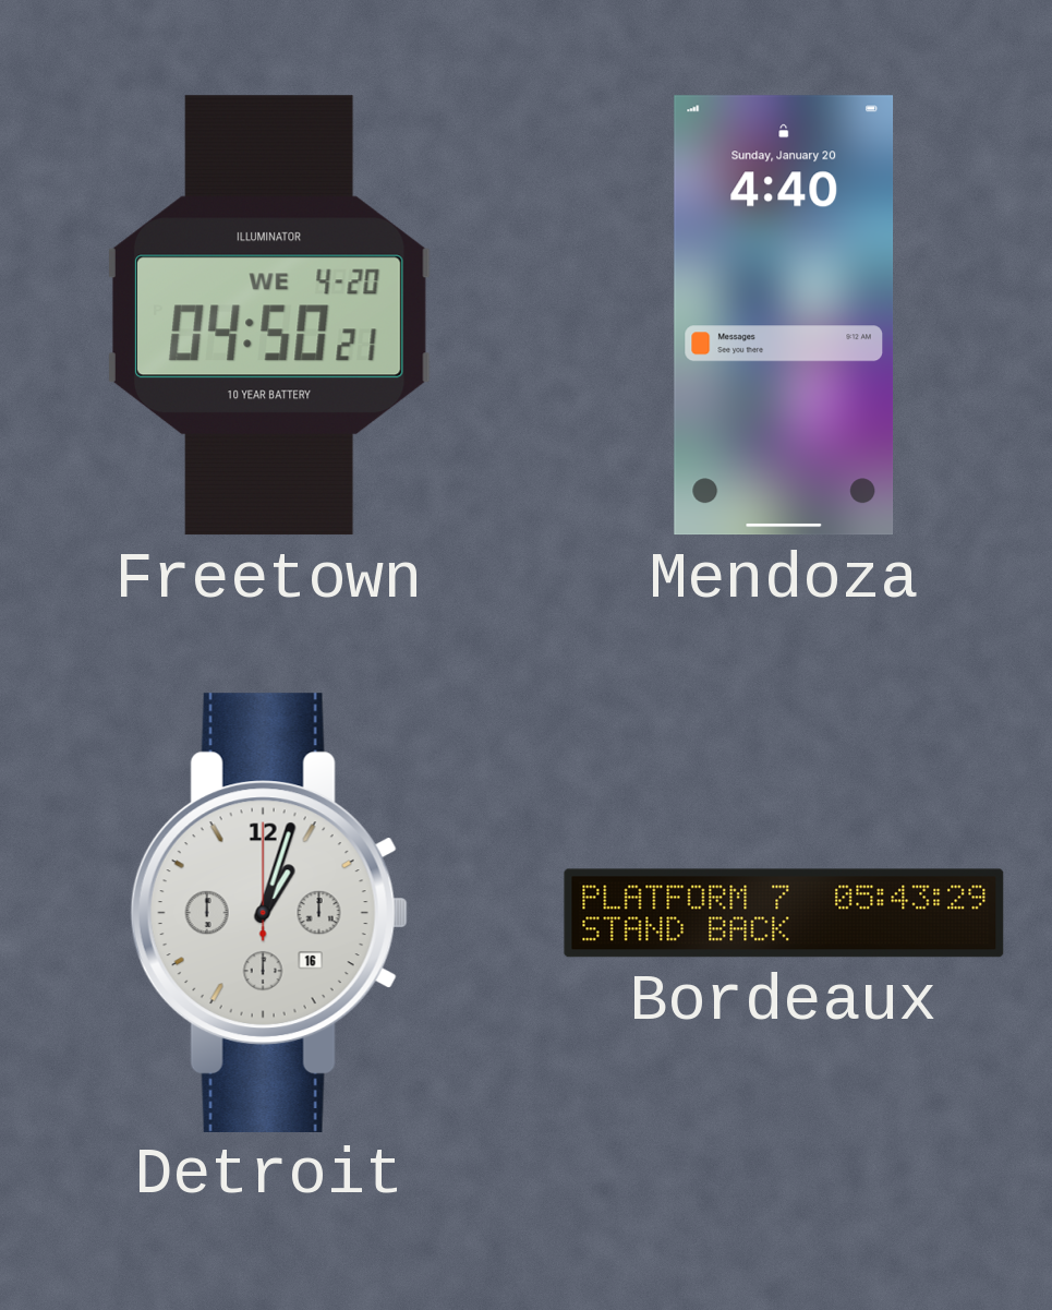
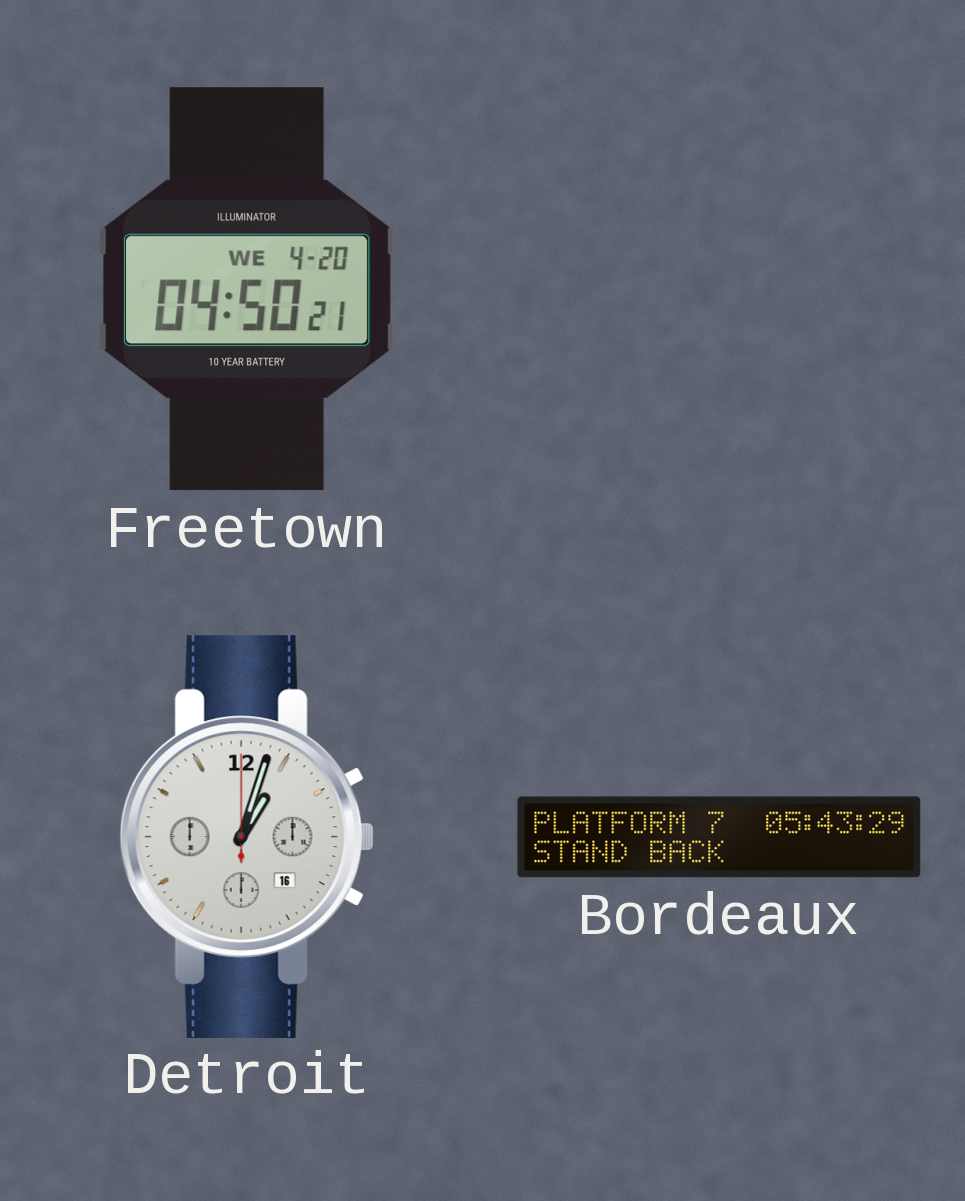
Mendoza: 4:40 -> none (784, 315)
